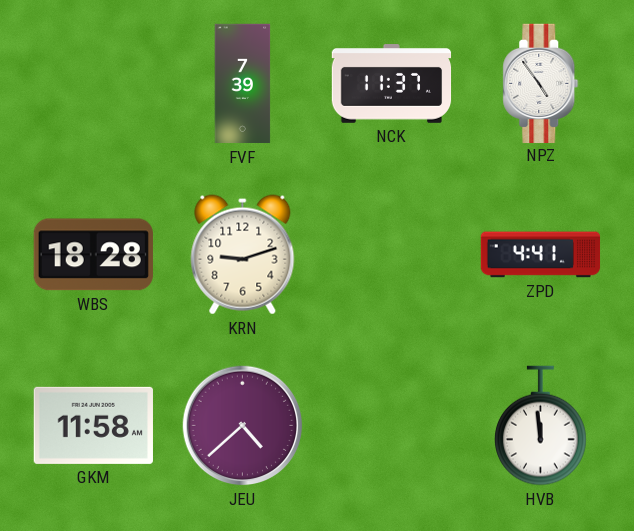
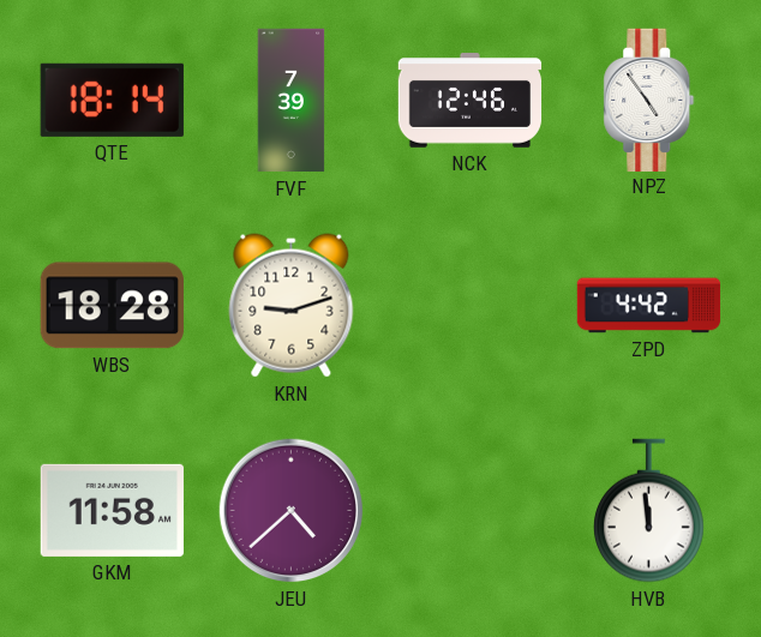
QTE: none -> 18:14 (112, 100)
NCK: 11:37 -> 12:46 (471, 101)
ZPD: 4:41 -> 4:42 (649, 306)
